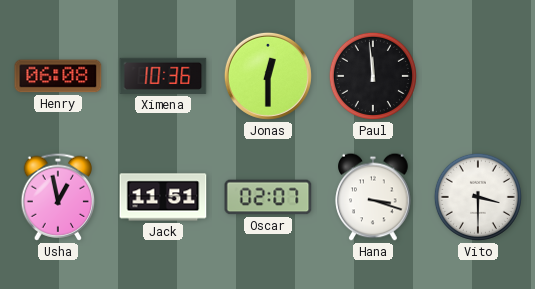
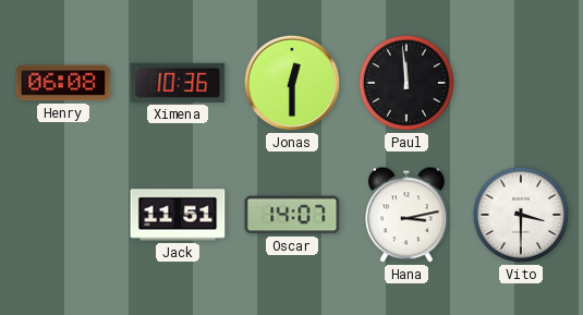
Usha: 12:58 -> none (58, 197)
Oscar: 02:07 -> 14:07 (292, 215)
Hana: 3:18 -> 3:13 (406, 215)
